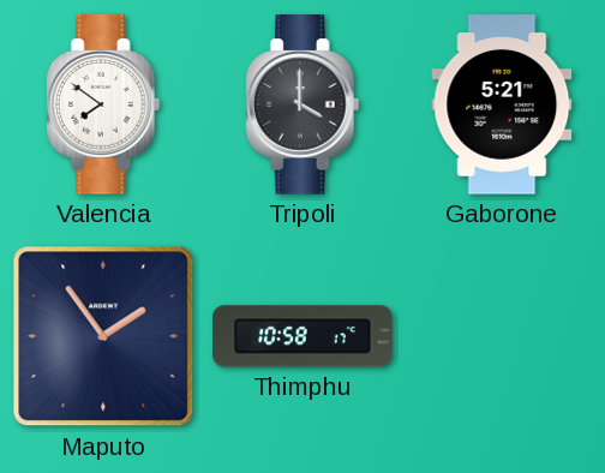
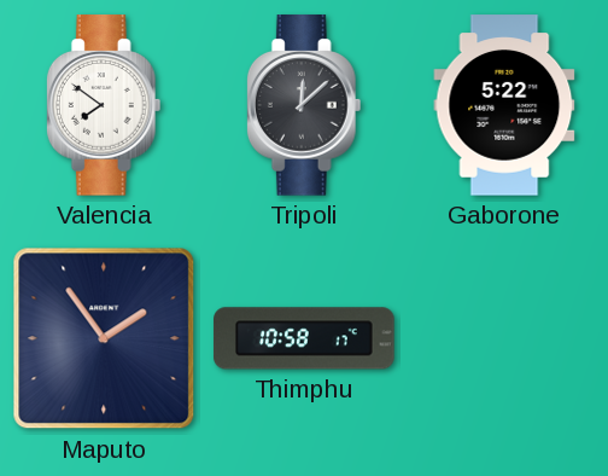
Tripoli: 4:00 -> 12:08 (304, 105)
Gaborone: 5:21 -> 5:22 (504, 105)
